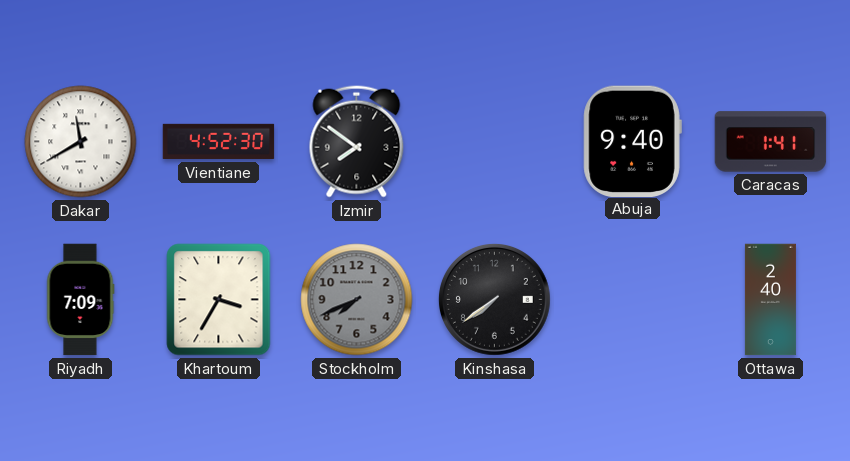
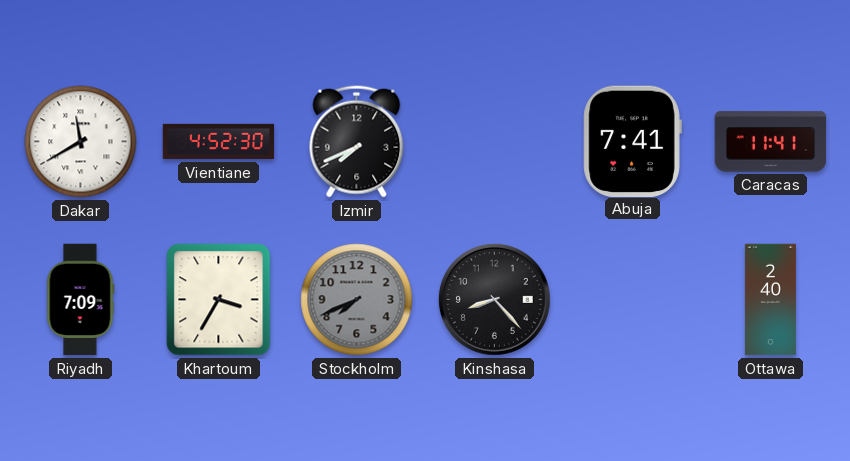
Izmir: 7:51 -> 7:41 (357, 142)
Abuja: 9:40 -> 7:41 (632, 141)
Caracas: 1:41 -> 11:41 (771, 142)
Kinshasa: 7:39 -> 8:23 (495, 300)
